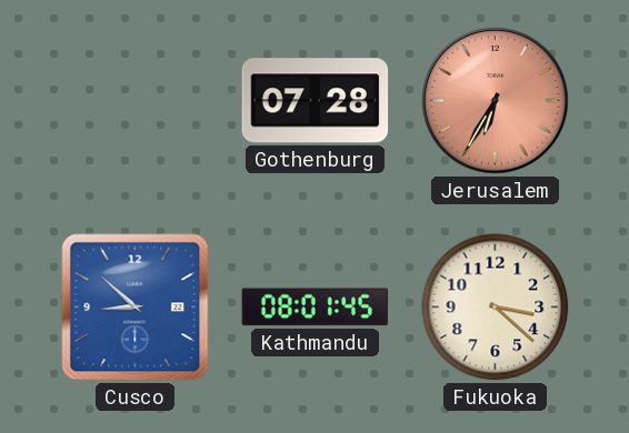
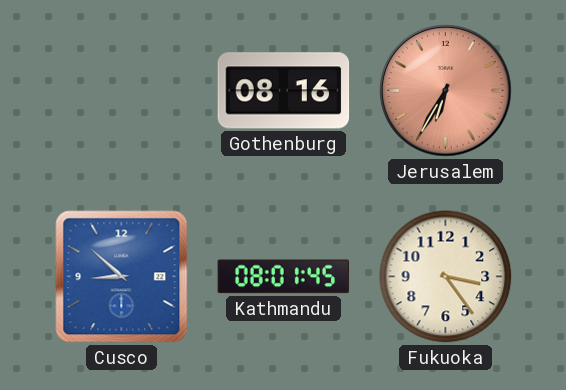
Gothenburg: 07:28 -> 08:16 (284, 91)
Fukuoka: 3:22 -> 3:24 (446, 277)
